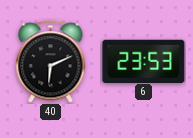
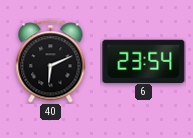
6: 23:53 -> 23:54 (144, 61)
